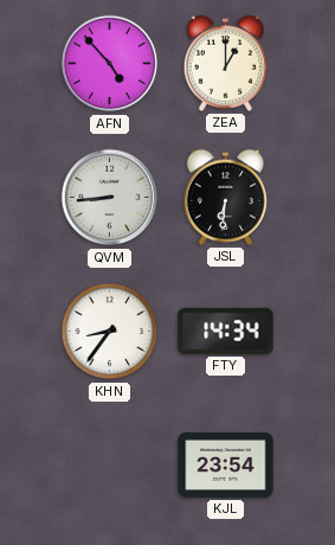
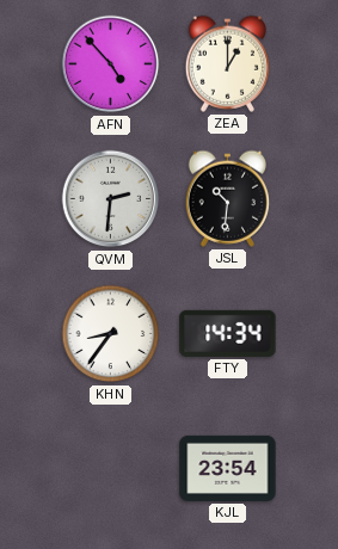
QVM: 8:44 -> 2:31 (111, 199)
JSL: 6:31 -> 10:31 (228, 198)
